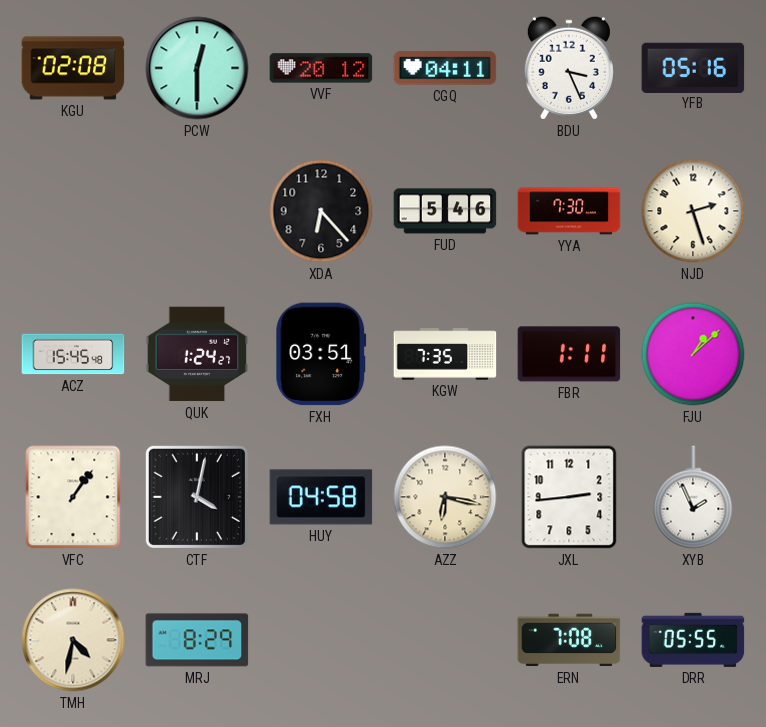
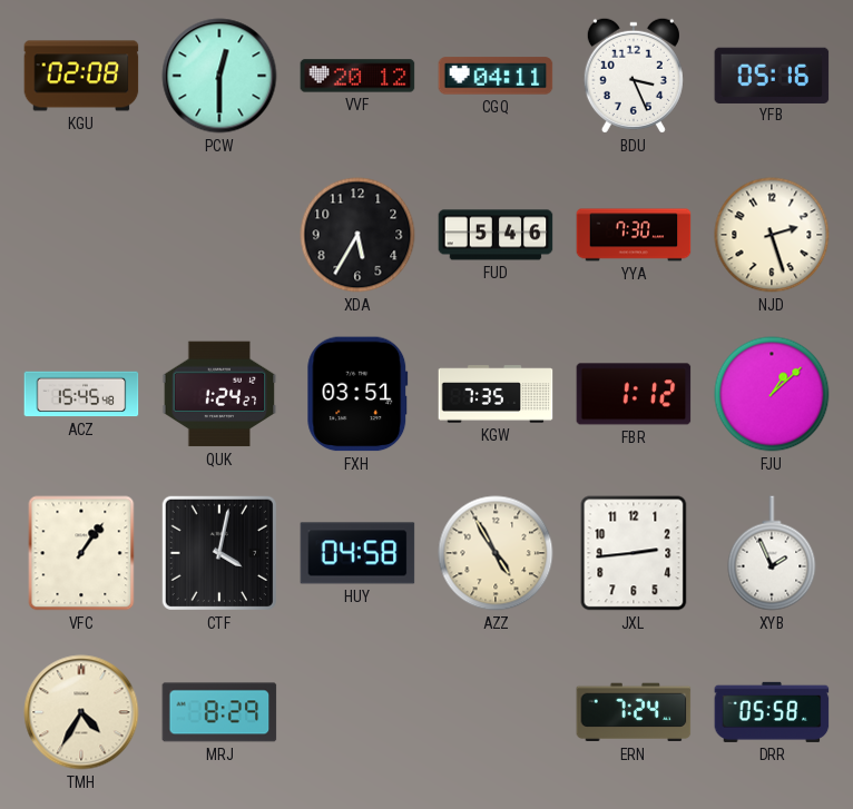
XDA: 6:23 -> 5:35 (357, 235)
FBR: 1:11 -> 1:12 (634, 394)
AZZ: 6:17 -> 4:55 (496, 553)
TMH: 4:32 -> 4:35 (81, 712)
ERN: 7:08 -> 7:24 (634, 712)
DRR: 05:55 -> 05:58 (772, 712)
